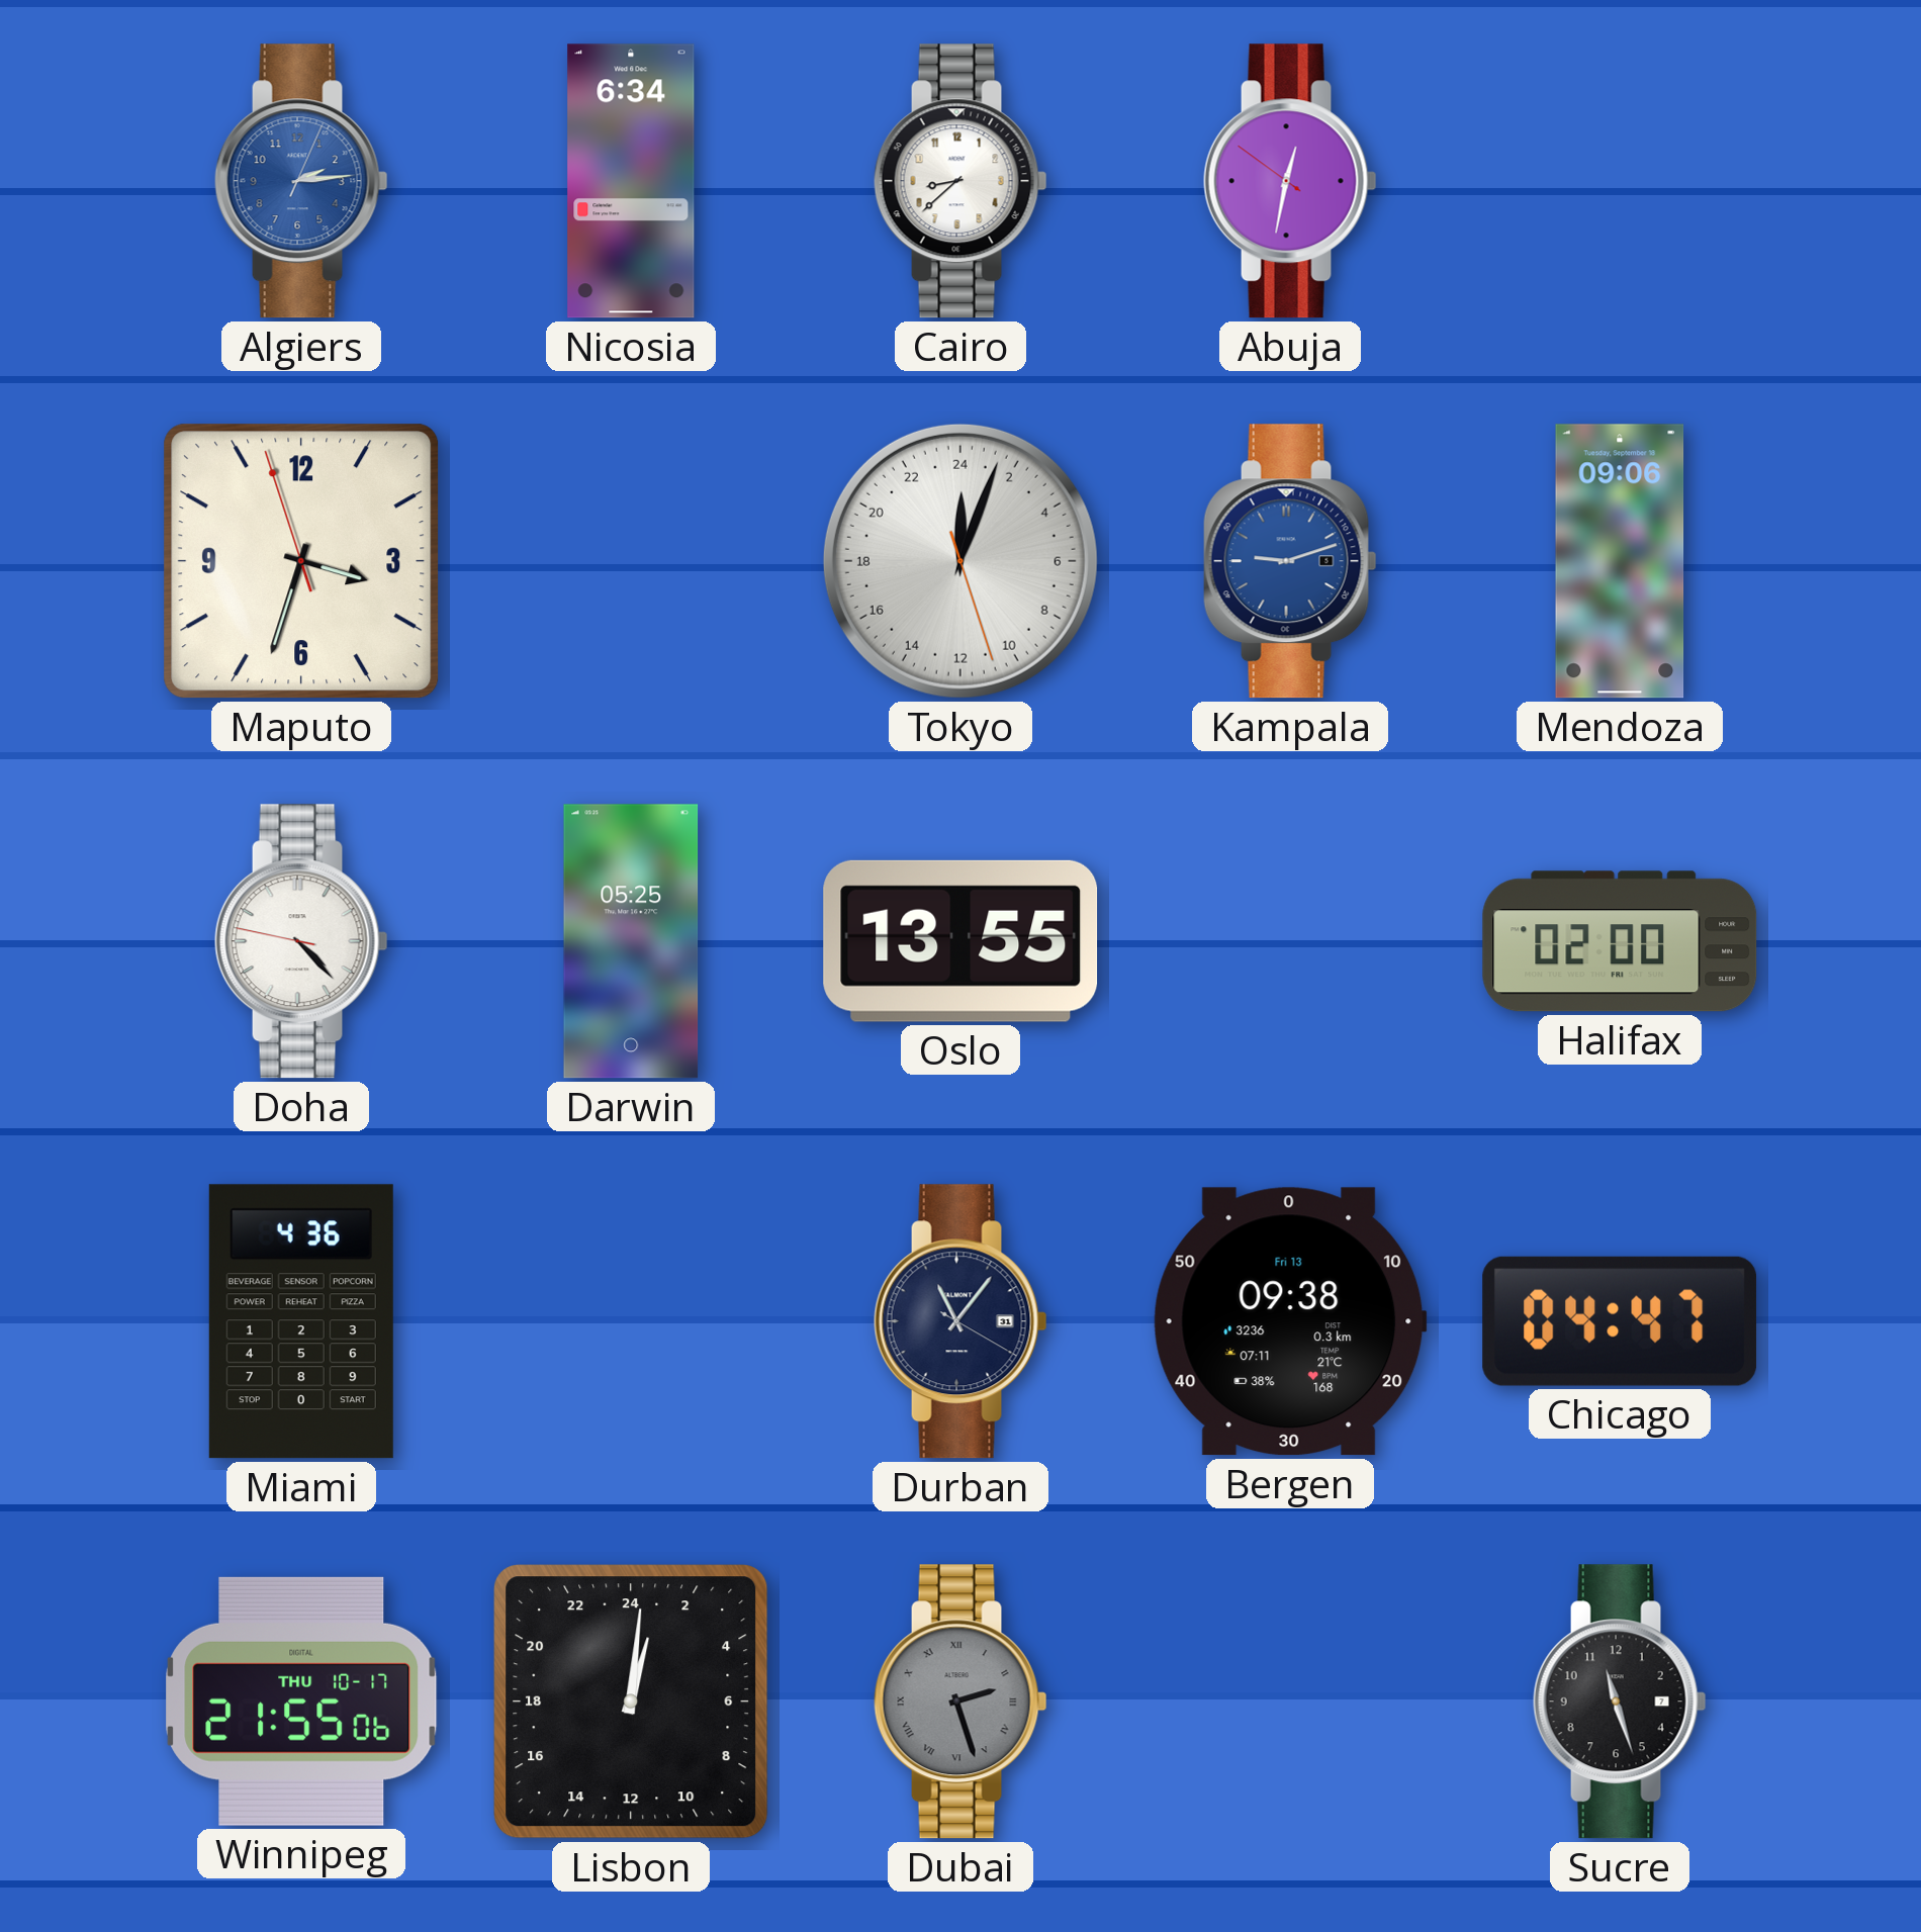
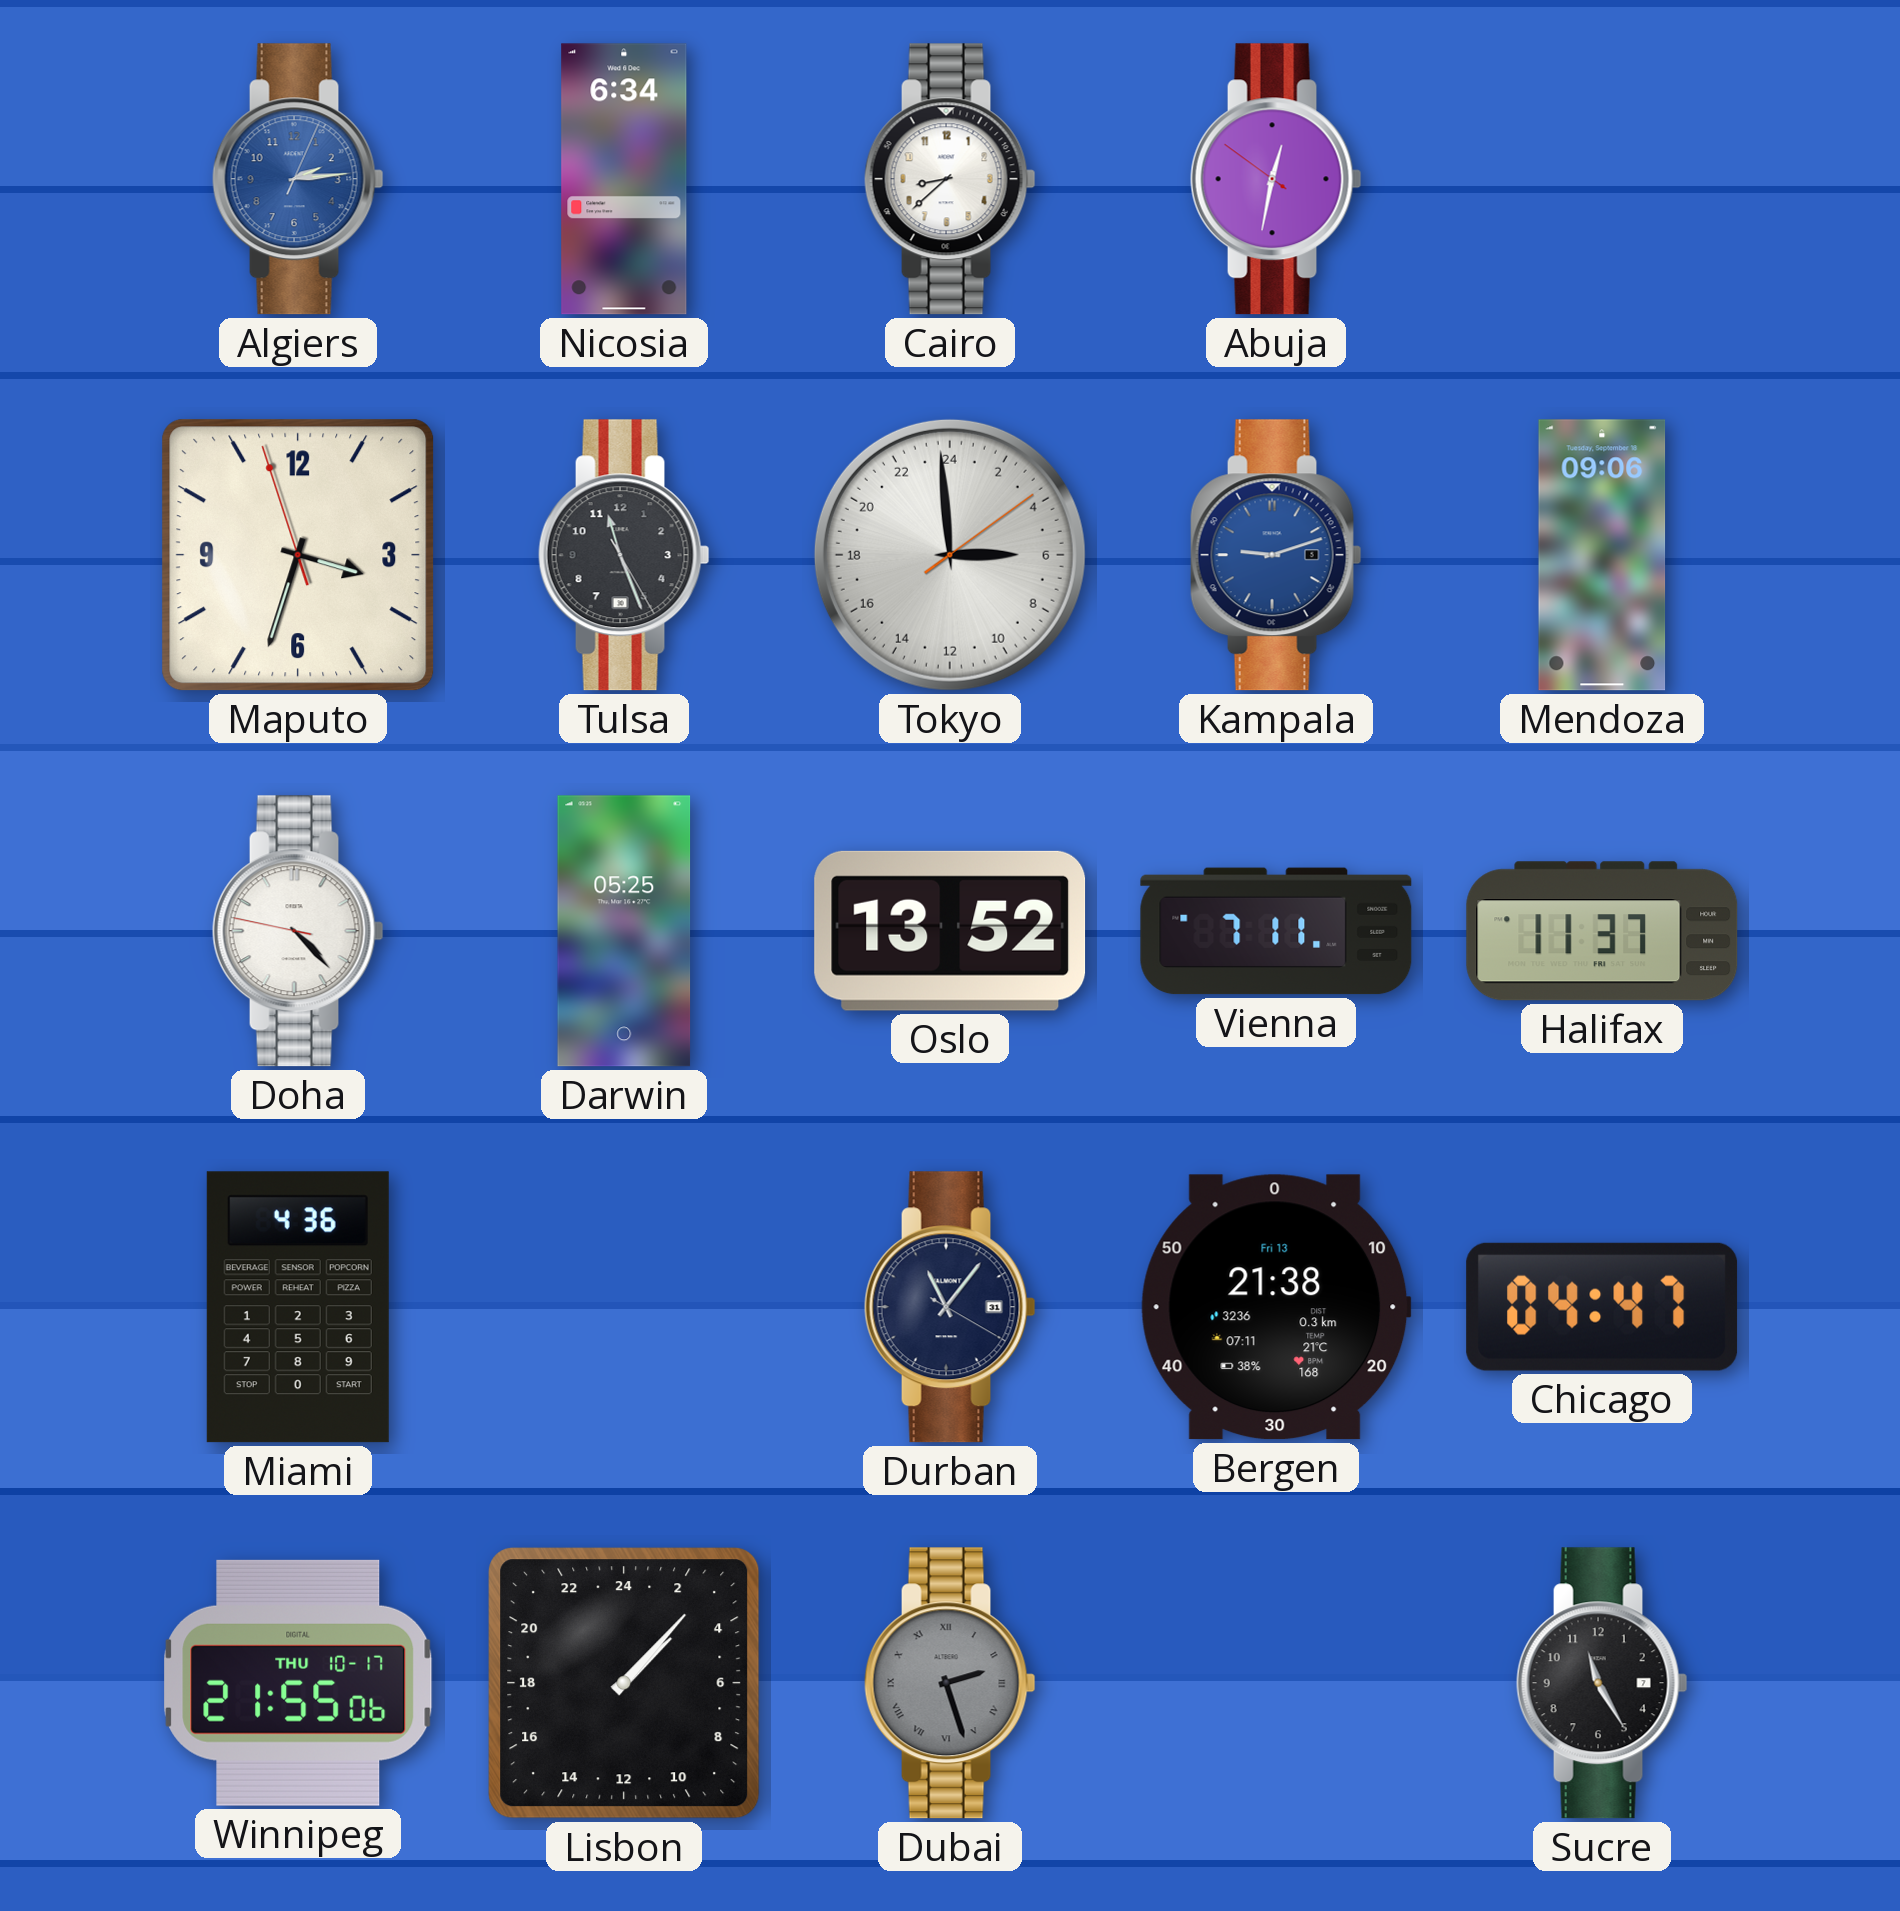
Tulsa: none -> 11:26 (624, 555)
Tokyo: 0:03 -> 5:59 (950, 555)
Oslo: 13:55 -> 13:52 (950, 931)
Vienna: none -> 7:11 (1276, 931)
Halifax: 02:00 -> 11:37 (1602, 931)
Bergen: 09:38 -> 21:38 (1276, 1307)
Lisbon: 1:01 -> 3:07 (624, 1683)
Sucre: 11:27 -> 11:25 (1602, 1683)
